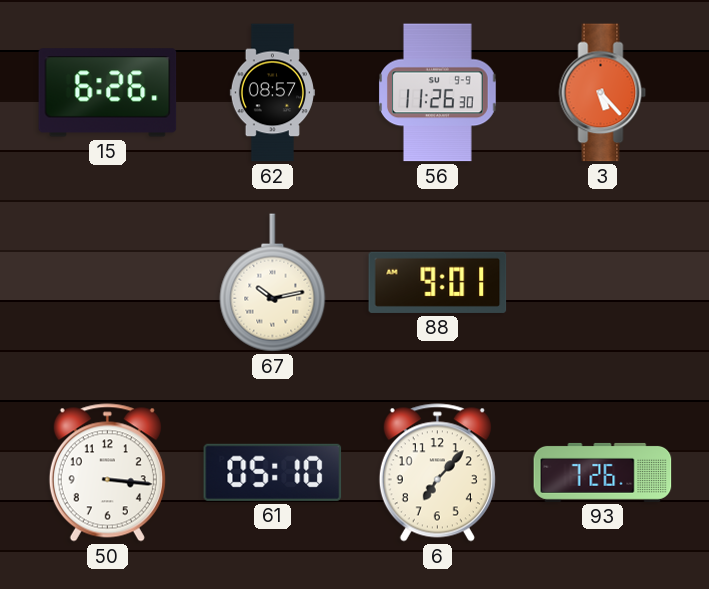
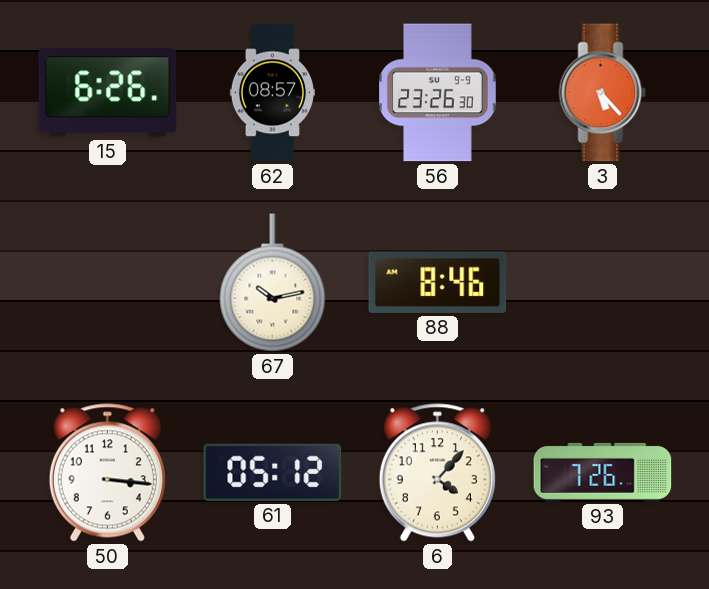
56: 11:26 -> 23:26 (438, 93)
88: 9:01 -> 8:46 (438, 282)
61: 05:10 -> 05:12 (273, 472)
6: 7:07 -> 4:07 (437, 473)
